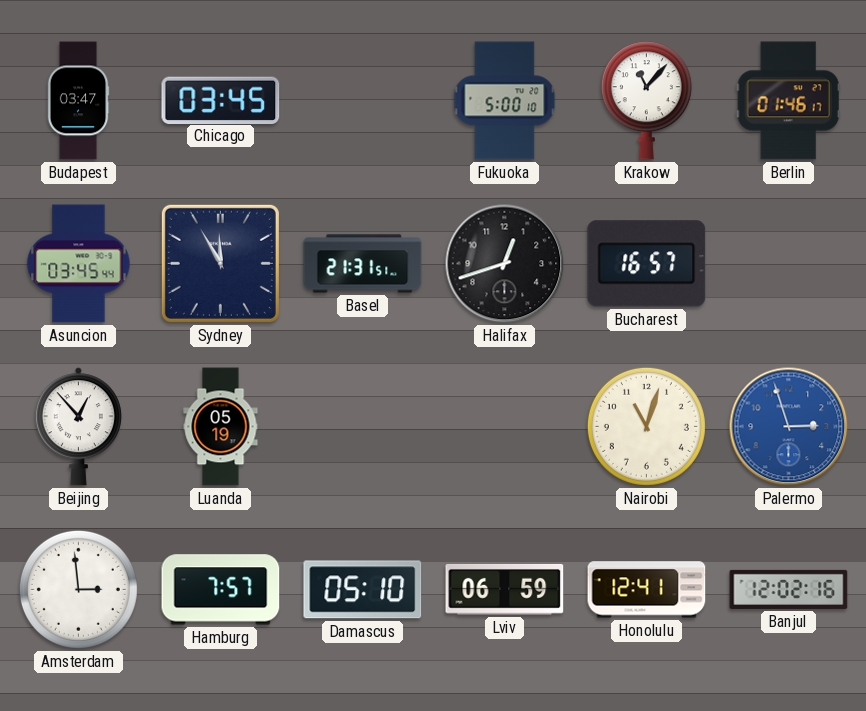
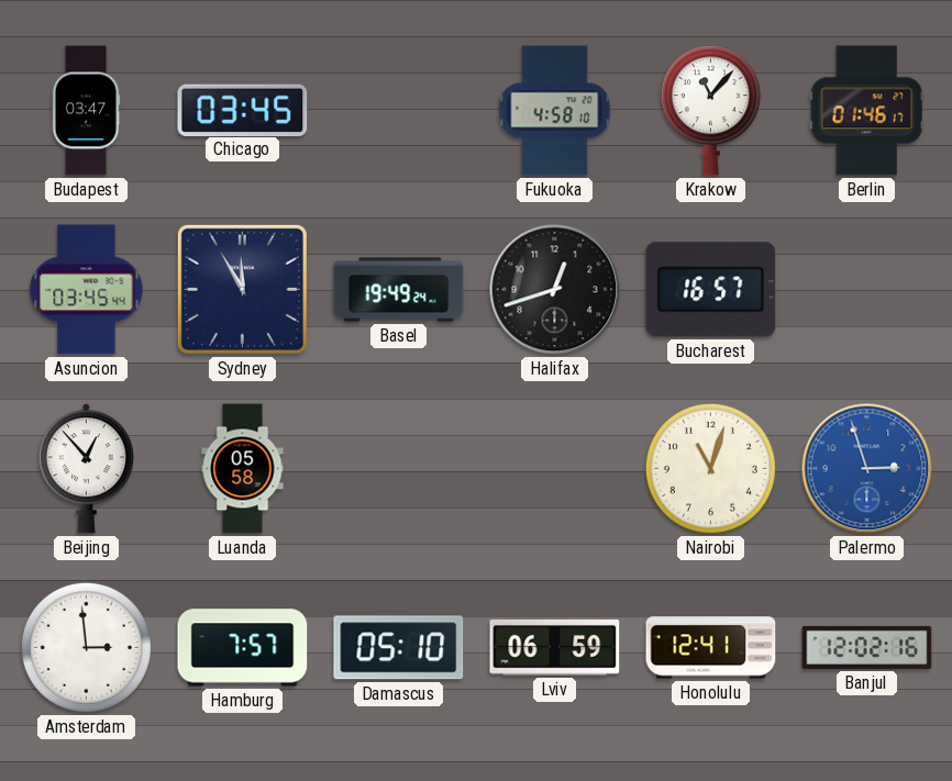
Fukuoka: 5:00 -> 4:58 (555, 111)
Basel: 21:31 -> 19:49 (399, 290)
Luanda: 05:19 -> 05:58 (243, 469)
